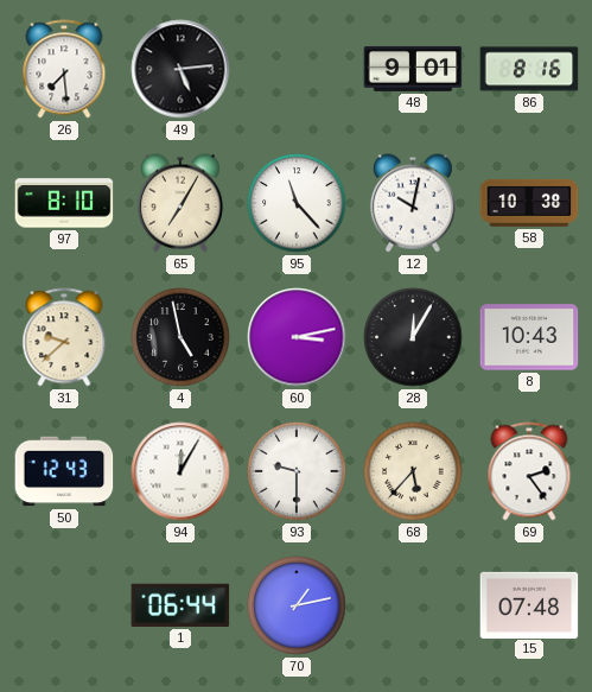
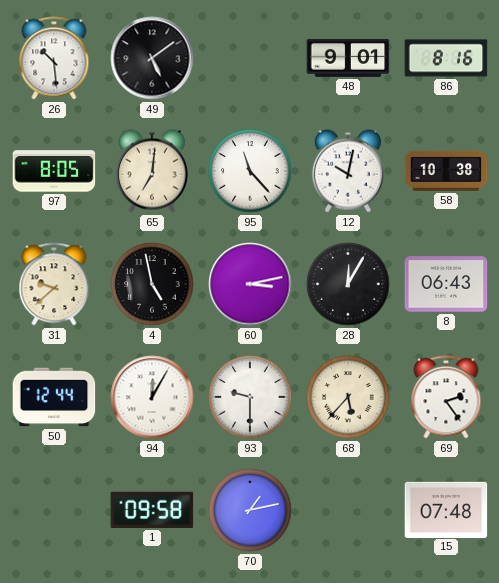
26: 7:29 -> 10:29 (54, 58)
49: 5:14 -> 5:09 (152, 58)
97: 8:10 -> 8:05 (54, 171)
65: 7:05 -> 7:01 (152, 171)
8: 10:43 -> 06:43 (446, 284)
50: 12:43 -> 12:44 (54, 397)
1: 06:44 -> 09:58 (152, 510)
